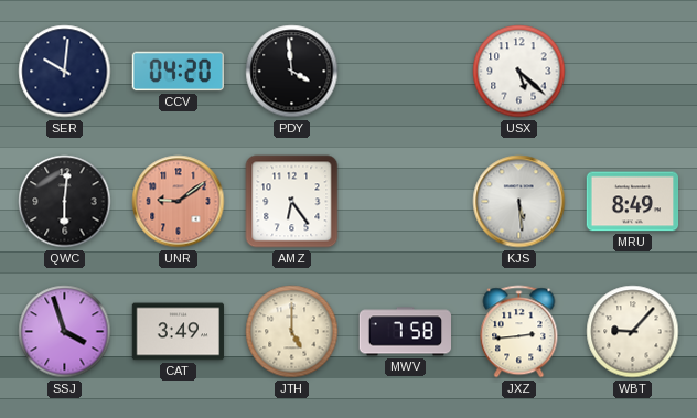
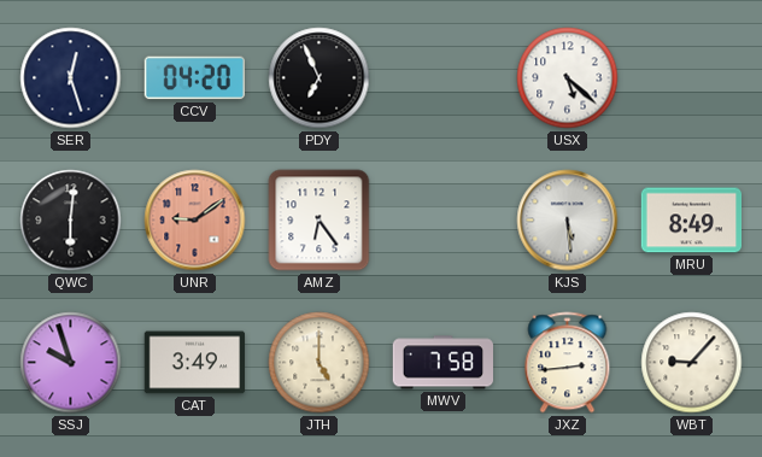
SER: 10:01 -> 12:27 (71, 78)
PDY: 3:59 -> 6:56 (320, 78)
SSJ: 3:57 -> 9:57 (71, 363)
